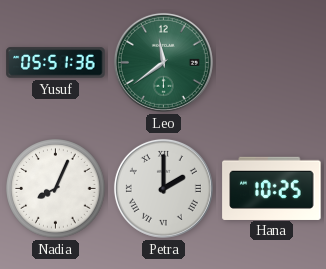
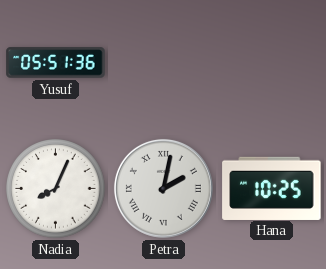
Leo: 11:39 -> none (163, 62)
Petra: 2:00 -> 2:02 (163, 188)
